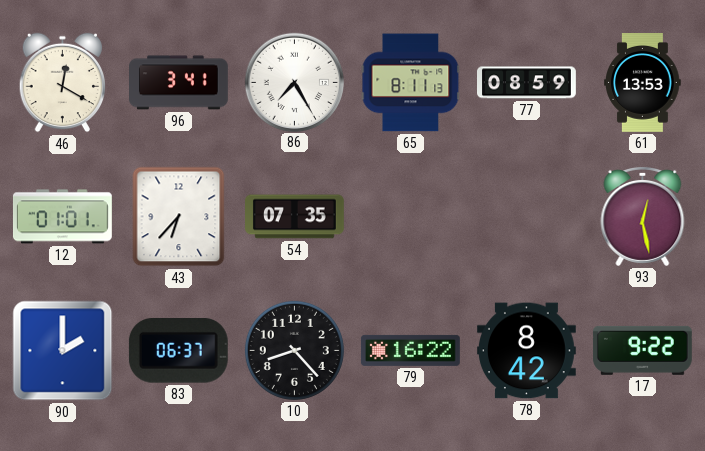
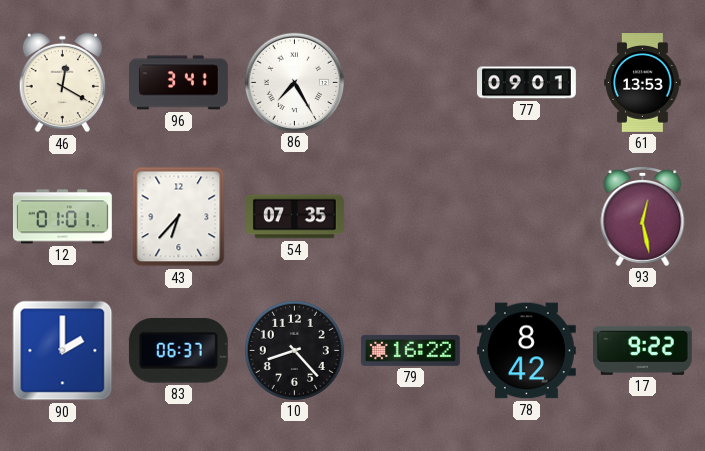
65: 8:11 -> none (411, 83)
77: 08:59 -> 09:01 (527, 83)
